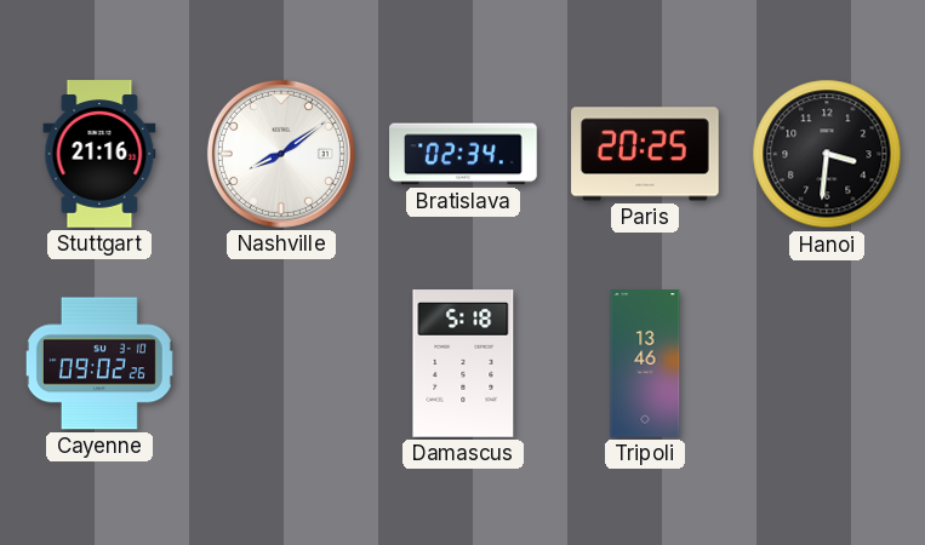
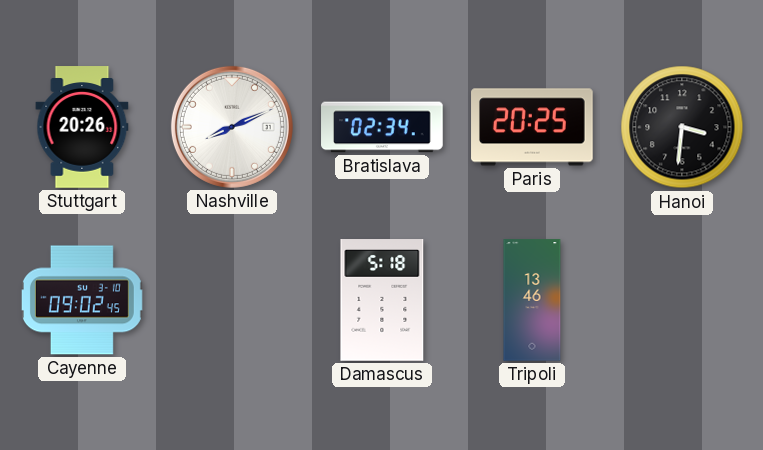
Stuttgart: 21:16 -> 20:26 (82, 127)
Nashville: 8:09 -> 8:11 (232, 127)
Cayenne: 09:02:26 -> 09:02:45 (82, 300)
